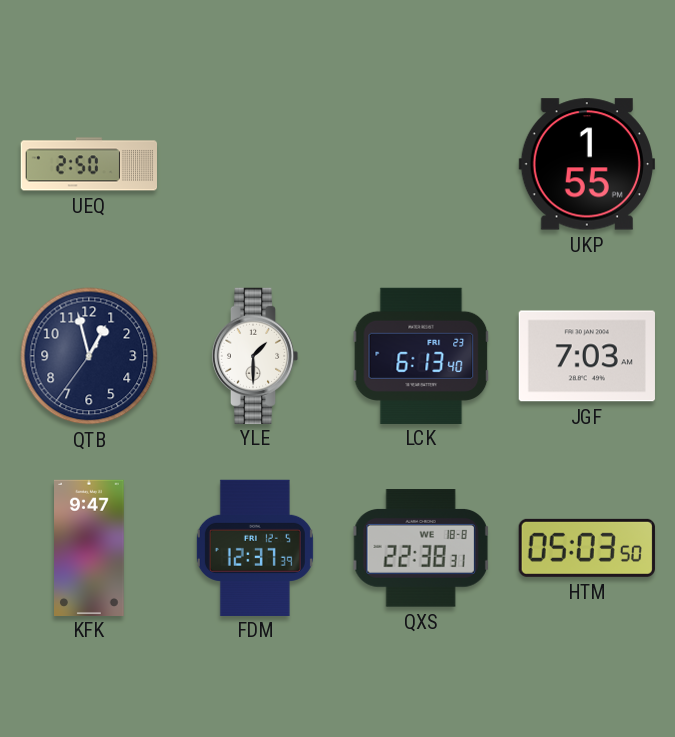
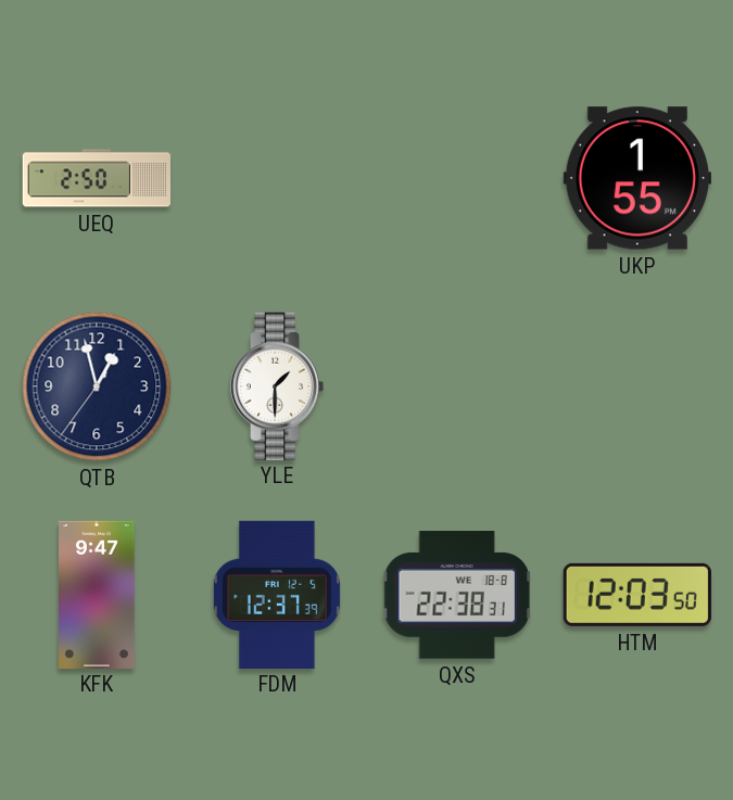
LCK: 6:13 -> none (421, 355)
JGF: 7:03 -> none (587, 356)
HTM: 05:03 -> 12:03 (637, 595)
